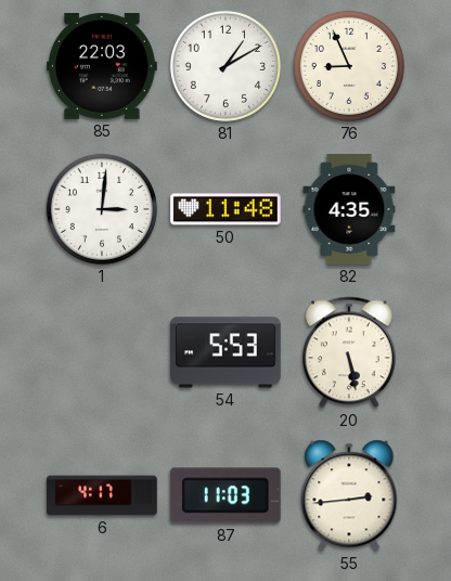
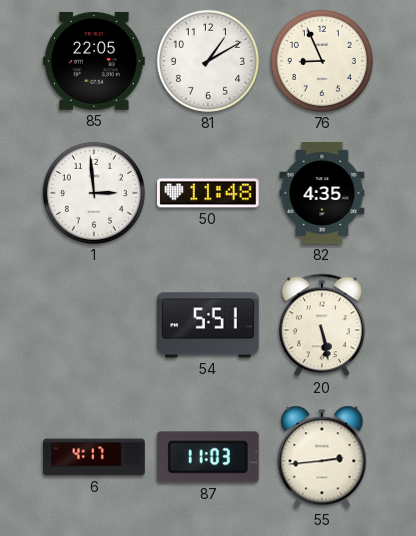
85: 22:03 -> 22:05 (94, 61)
1: 3:01 -> 2:59 (94, 193)
54: 5:53 -> 5:51 (208, 325)
